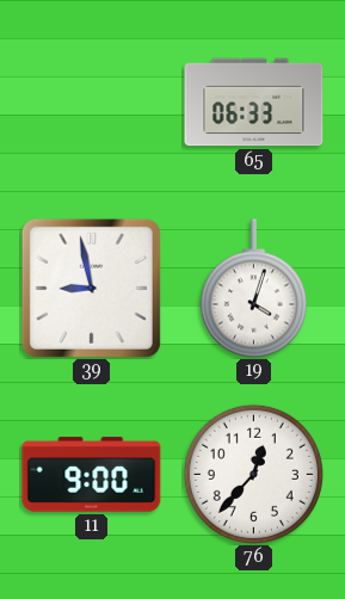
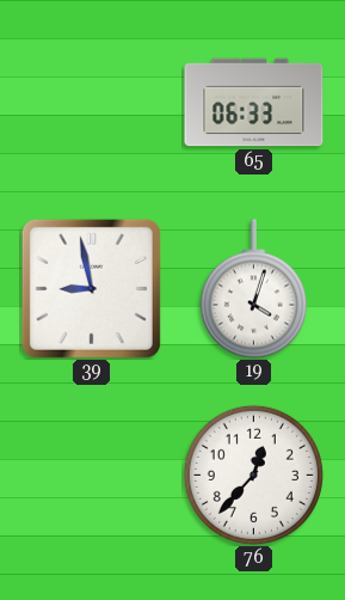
11: 9:00 -> none (92, 475)
